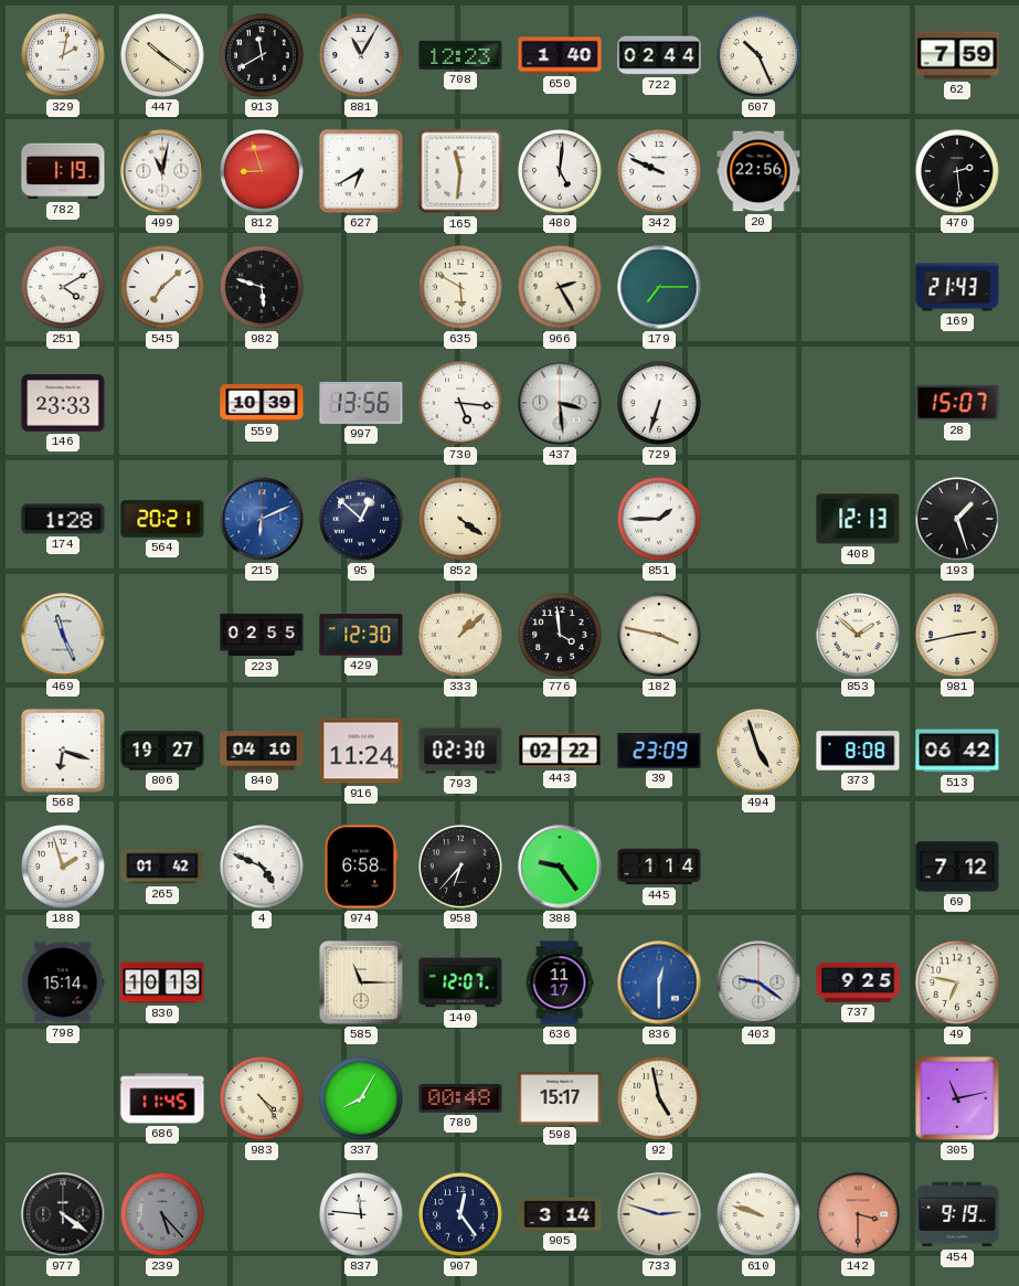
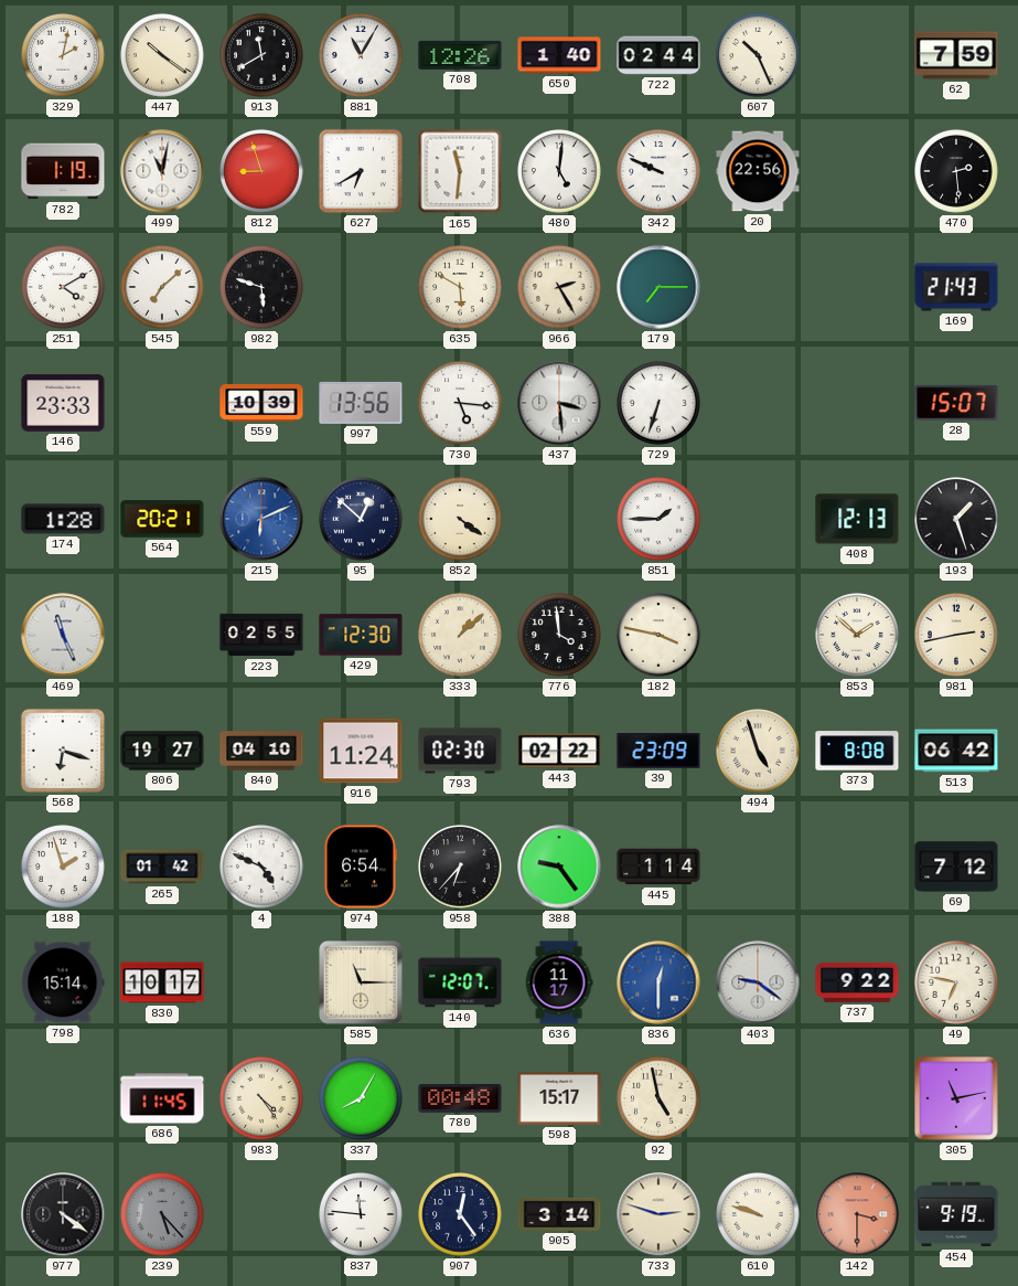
708: 12:23 -> 12:26 (460, 55)
974: 6:58 -> 6:54 (360, 867)
830: 10:13 -> 10:17 (162, 982)
737: 9:25 -> 9:22 (857, 982)
